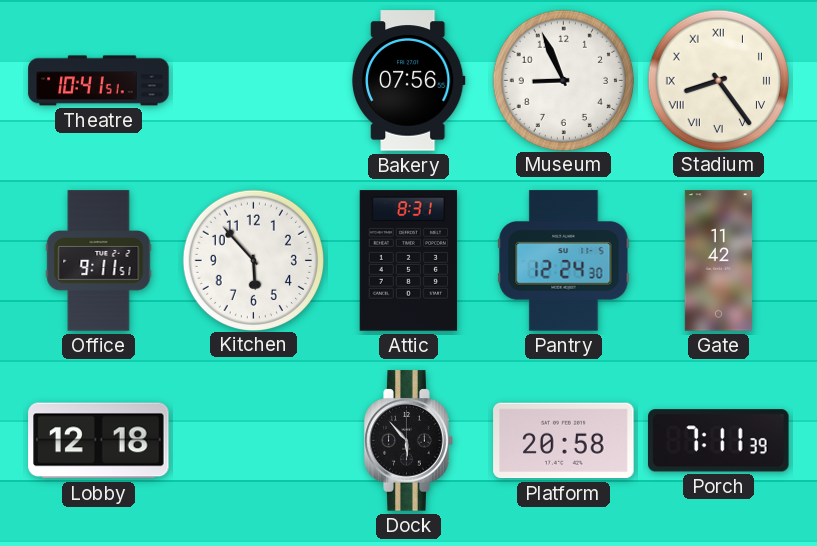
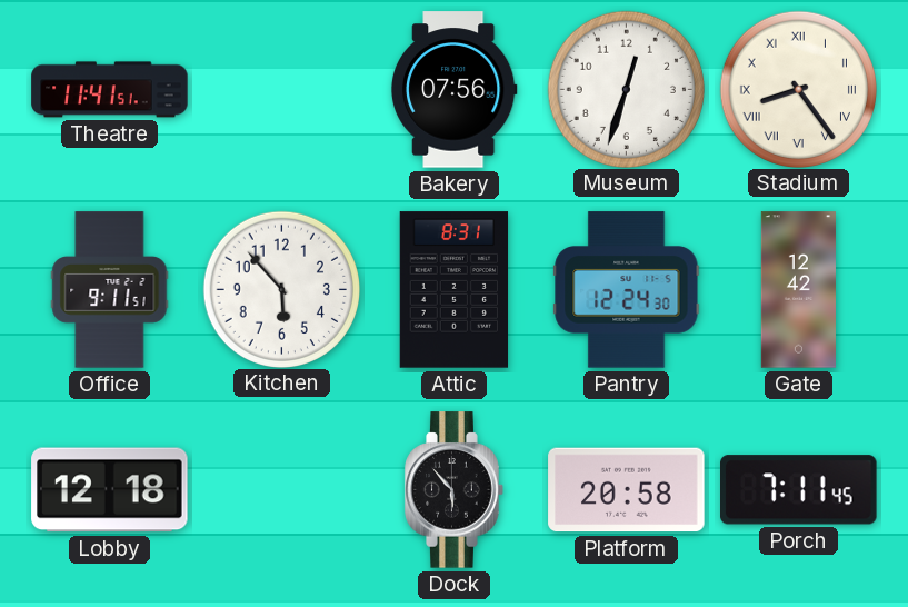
Theatre: 10:41 -> 11:41 (110, 90)
Museum: 8:56 -> 12:33 (626, 89)
Gate: 11:42 -> 12:42 (798, 290)
Porch: 7:11:39 -> 7:11:45 (799, 490)
